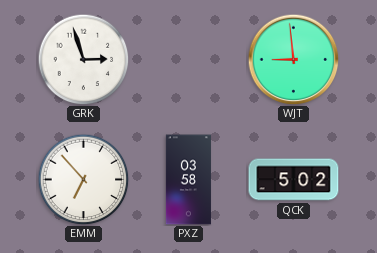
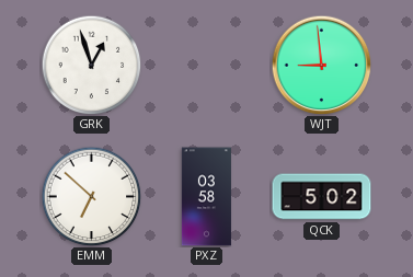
GRK: 2:57 -> 12:57 (91, 65)
EMM: 6:53 -> 6:52 (91, 196)
